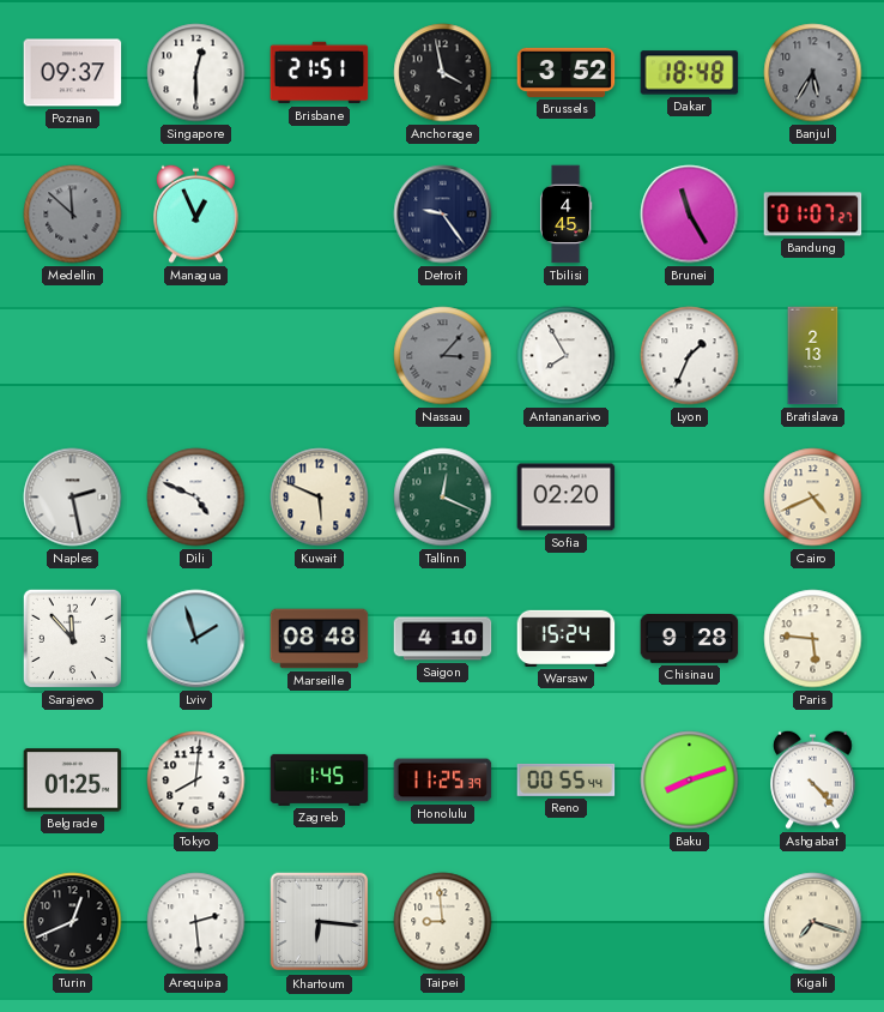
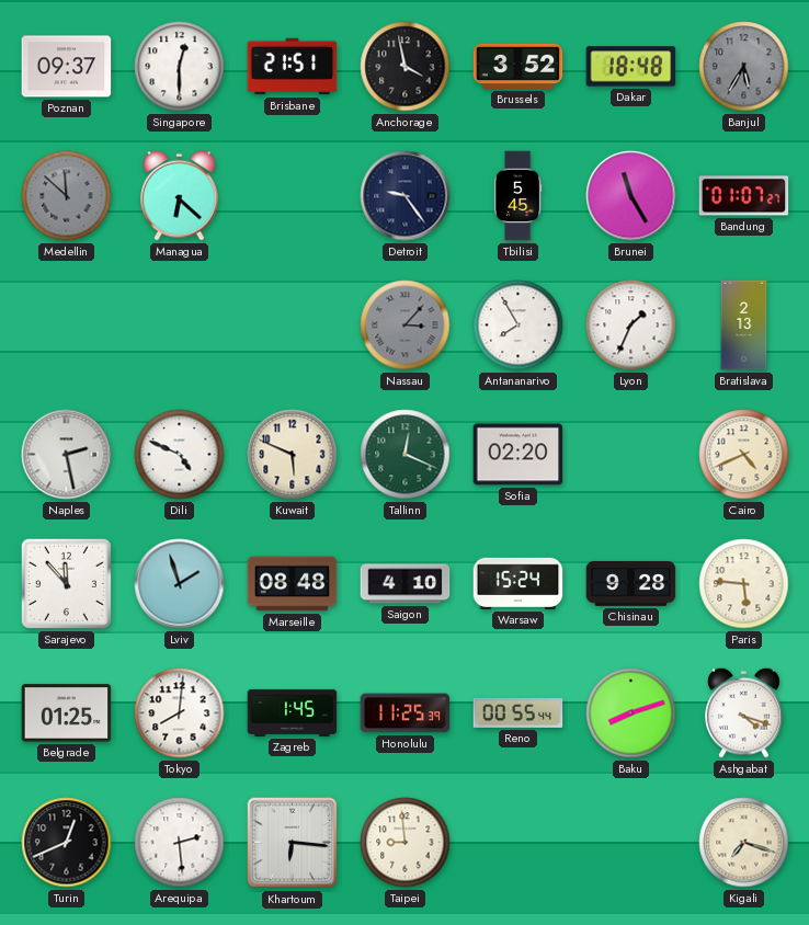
Managua: 12:56 -> 6:22 (180, 195)
Tbilisi: 4:45 -> 5:45 (517, 196)
Ashgabat: 4:23 -> 4:18 (744, 712)
